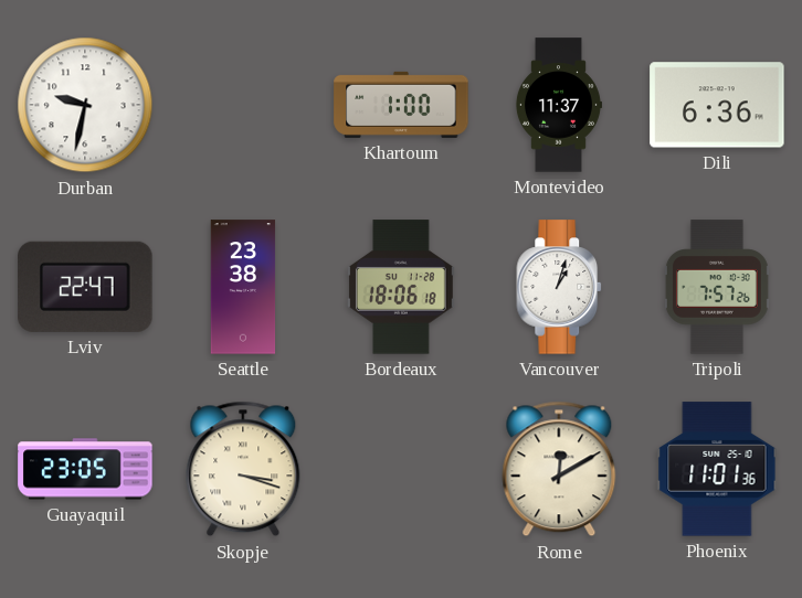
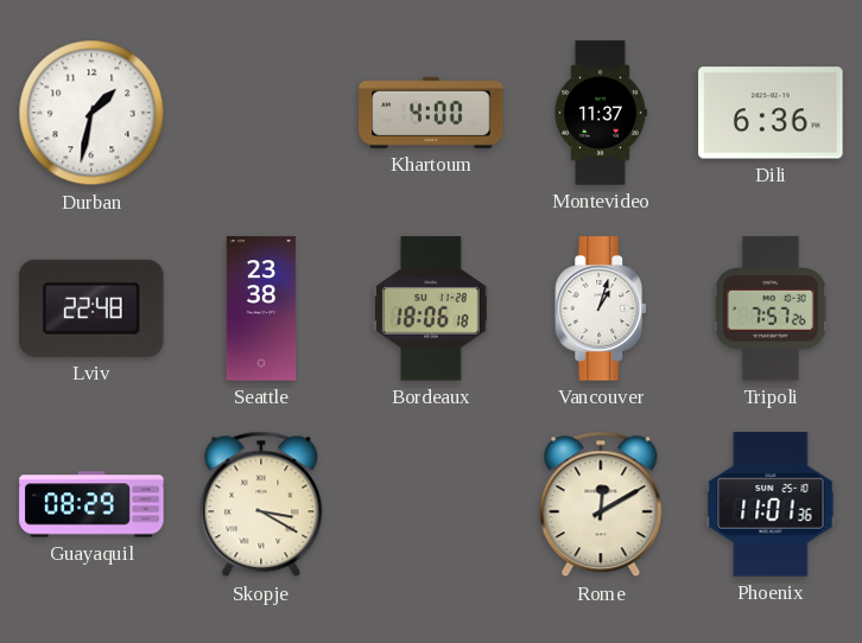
Durban: 9:32 -> 1:32 (91, 113)
Khartoum: 1:00 -> 4:00 (431, 113)
Lviv: 22:47 -> 22:48 (91, 308)
Guayaquil: 23:05 -> 08:29 (91, 504)
Skopje: 3:18 -> 3:20 (261, 504)
